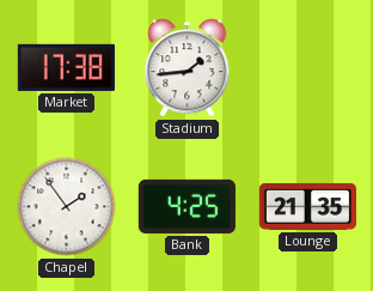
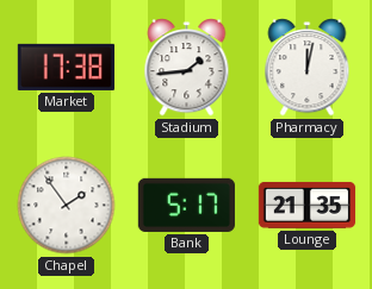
Pharmacy: none -> 12:02 (308, 68)
Bank: 4:25 -> 5:17 (186, 205)
